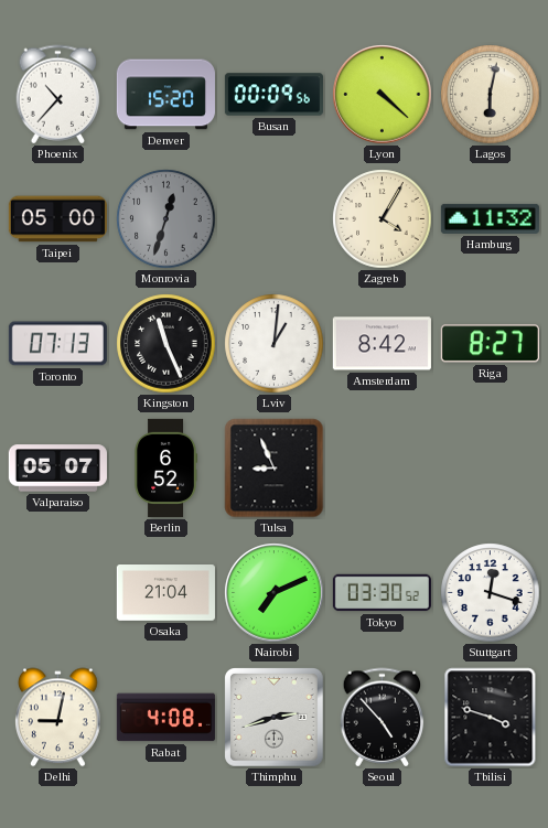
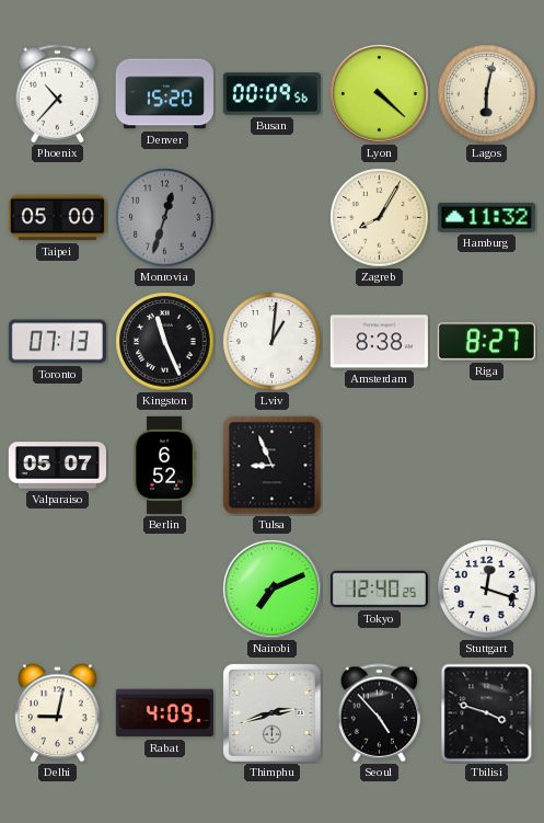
Zagreb: 4:05 -> 8:05 (380, 218)
Amsterdam: 8:42 -> 8:38 (379, 342)
Osaka: 21:04 -> none (165, 593)
Tokyo: 03:30 -> 12:40 (379, 590)
Rabat: 4:08 -> 4:09 (164, 713)
